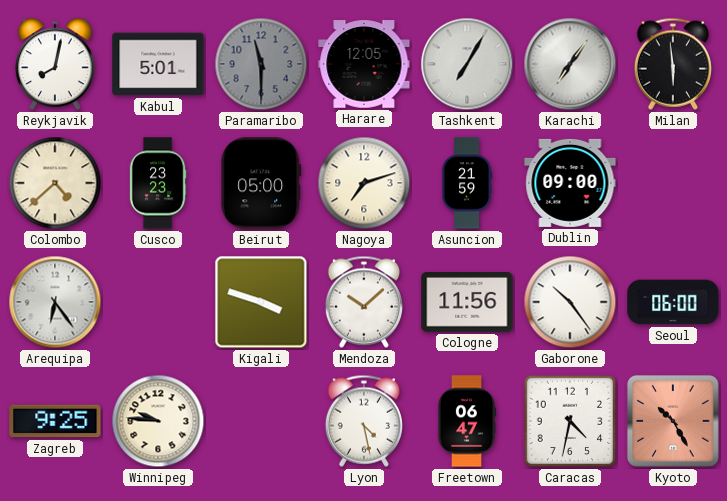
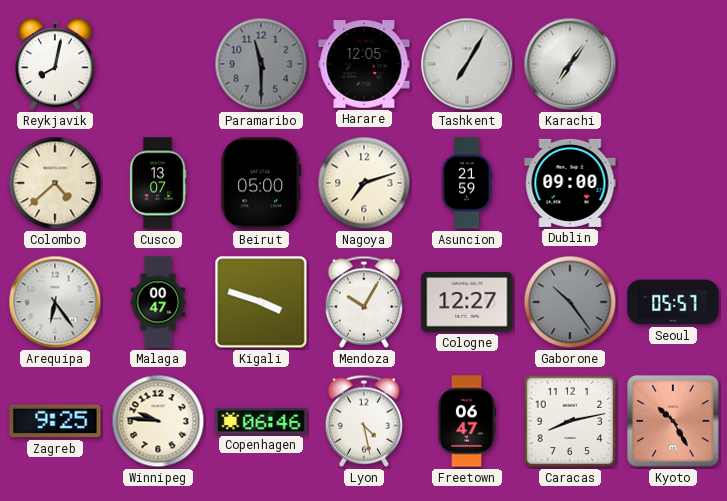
Kabul: 5:01 -> none (158, 64)
Milan: 5:59 -> none (672, 64)
Cusco: 23:23 -> 13:07 (158, 183)
Malaga: none -> 00:47 (158, 302)
Mendoza: 10:08 -> 10:05 (363, 302)
Cologne: 11:56 -> 12:27 (467, 303)
Gaborone dial: white -> grey (570, 302)
Seoul: 06:00 -> 05:57 (673, 302)
Copenhagen: none -> 06:46 (261, 421)
Caracas: 4:32 -> 8:13 (570, 421)
